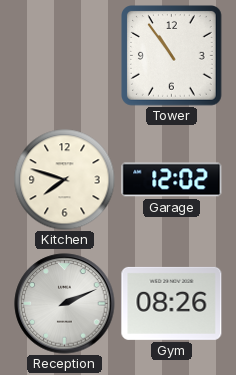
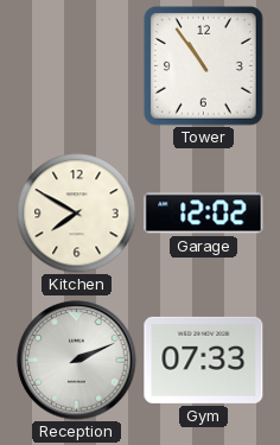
Kitchen: 7:48 -> 7:50 (77, 214)
Gym: 08:26 -> 07:33 (204, 360)
